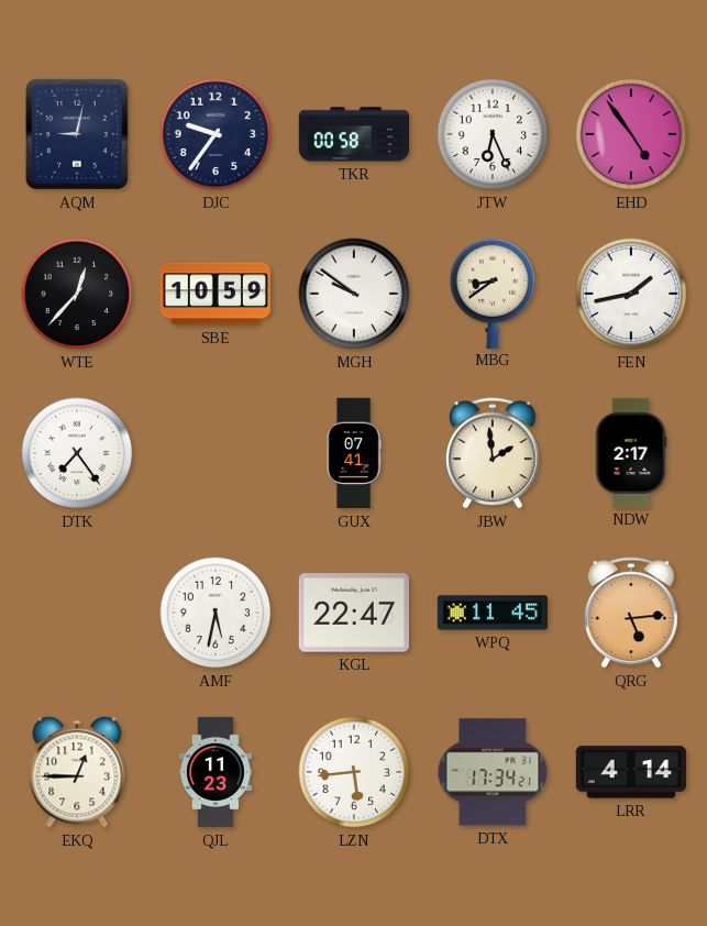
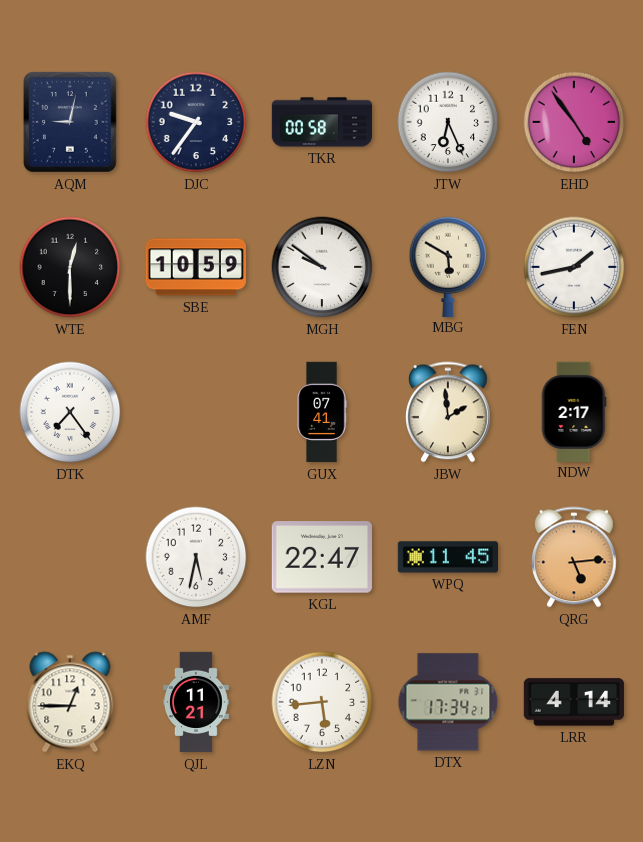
WTE: 12:37 -> 12:30 (70, 267)
MBG: 8:39 -> 5:50 (448, 266)
QJL: 11:23 -> 11:21 (196, 702)
